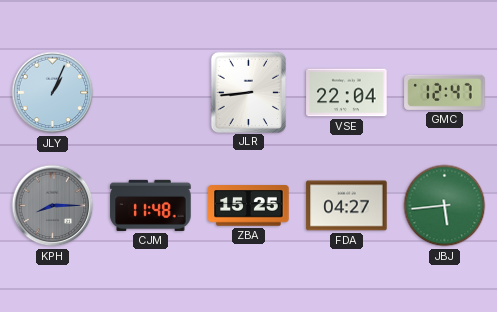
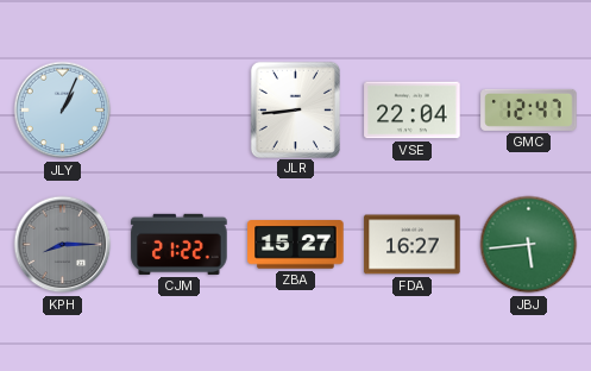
CJM: 11:48 -> 21:22 (180, 244)
ZBA: 15:25 -> 15:27 (296, 245)
FDA: 04:27 -> 16:27 (413, 245)
